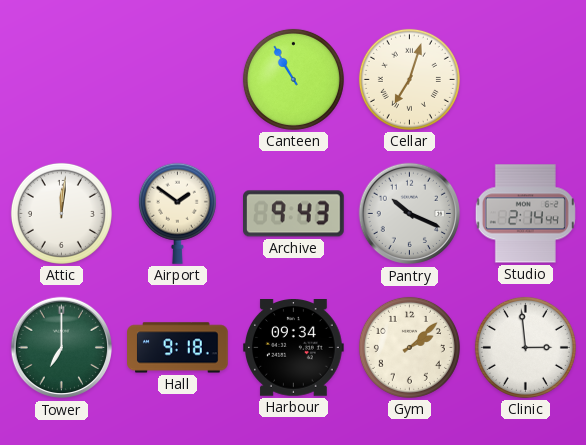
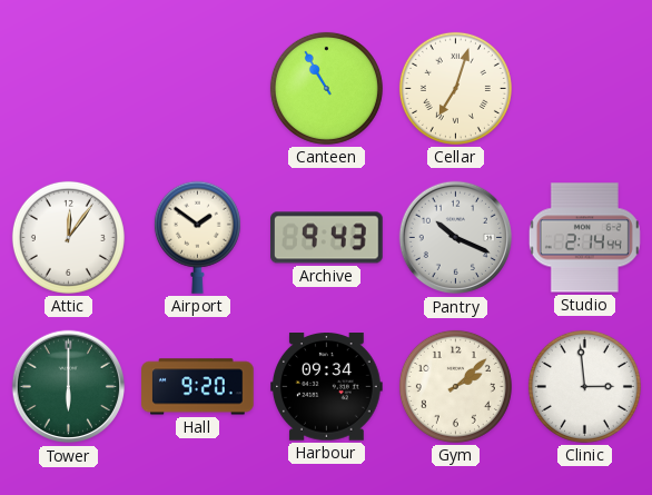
Attic: 12:01 -> 12:06 (68, 237)
Tower: 7:00 -> 6:00 (69, 387)
Hall: 9:18 -> 9:20 (198, 387)
